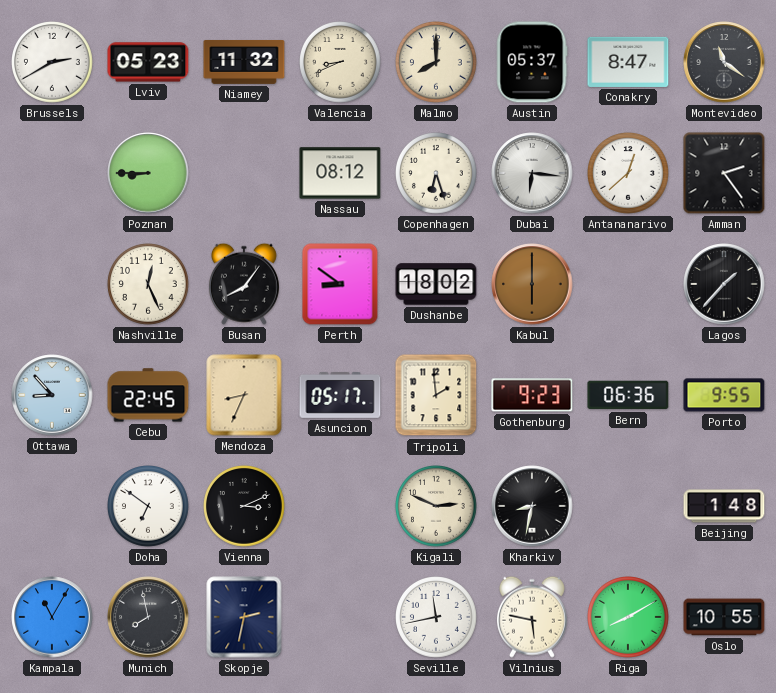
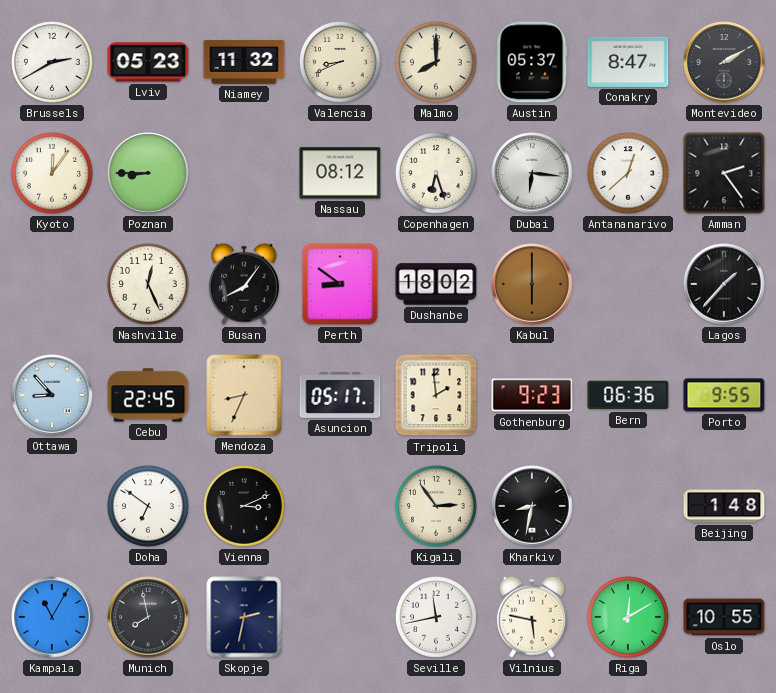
Montevideo: 11:21 -> 2:10 (724, 62)
Kyoto: none -> 12:06 (53, 174)
Kigali: 2:49 -> 2:54 (437, 507)
Riga: 8:10 -> 12:10 (629, 618)
